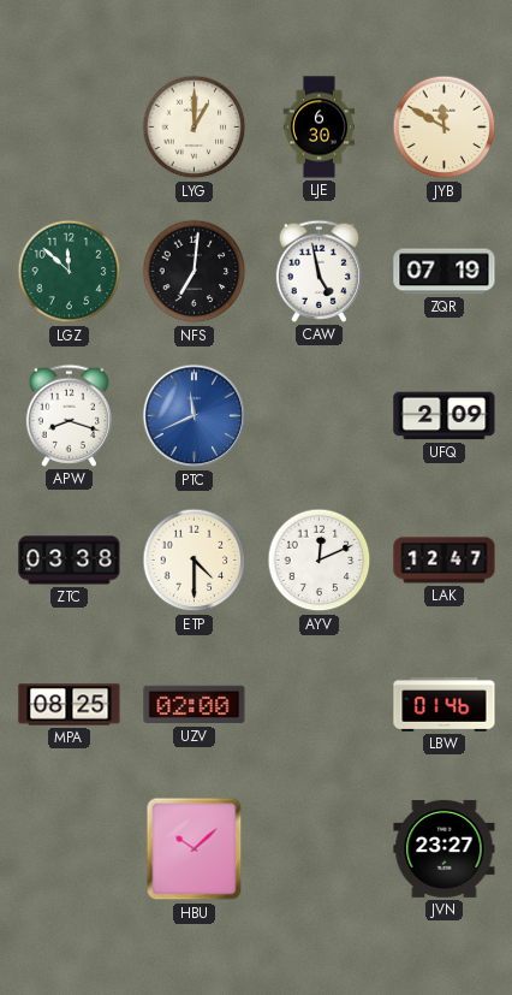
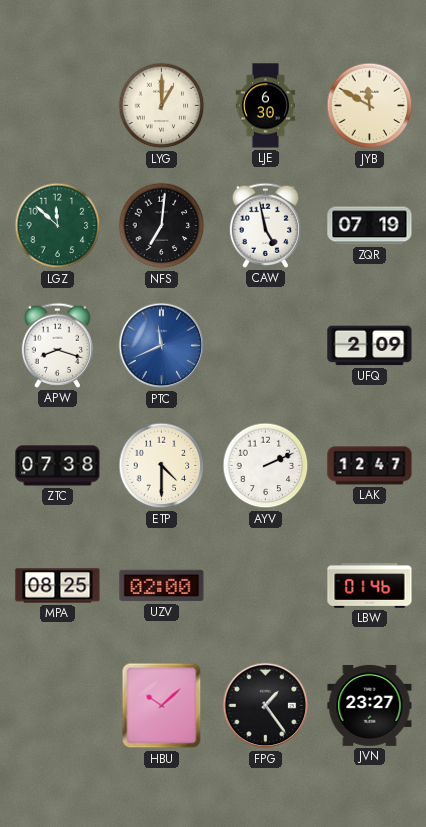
ZTC: 03:38 -> 07:38 (58, 466)
AYV: 12:11 -> 2:11 (266, 466)
FPG: none -> 1:24 (266, 706)
